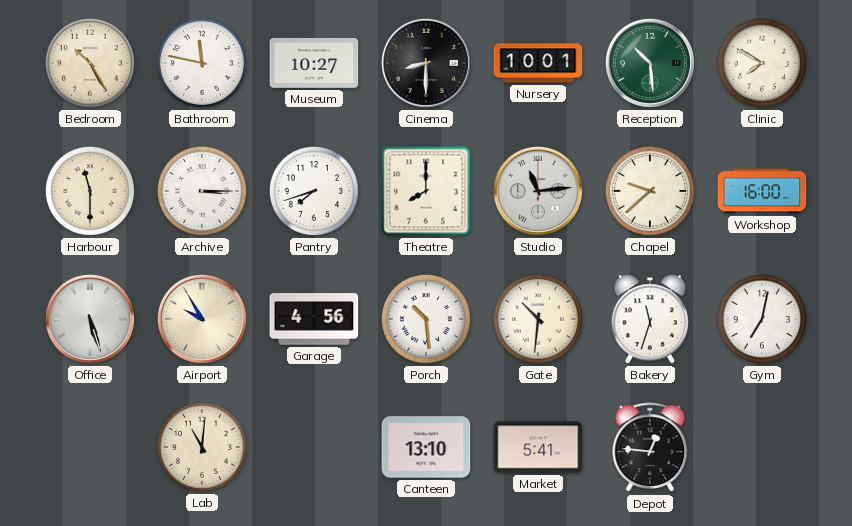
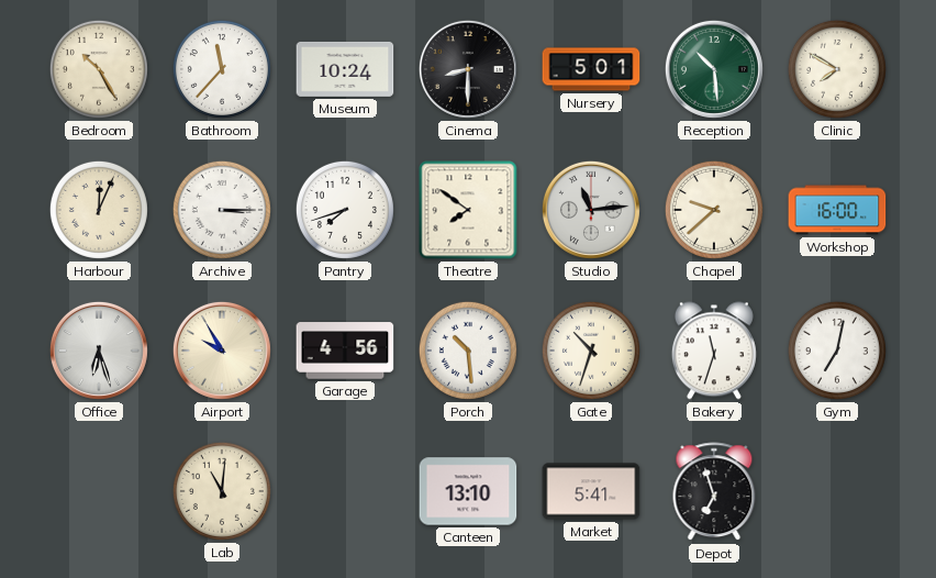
Bathroom: 11:47 -> 11:37 (222, 69)
Museum: 10:27 -> 10:24 (345, 69)
Nursery: 10:01 -> 5:01 (591, 69)
Harbour: 11:30 -> 12:04 (99, 210)
Theatre: 8:00 -> 7:51 (468, 210)
Office: 5:27 -> 6:27 (99, 351)
Gate: 10:31 -> 10:33 (591, 351)
Depot: 12:46 -> 6:57 (714, 492)
